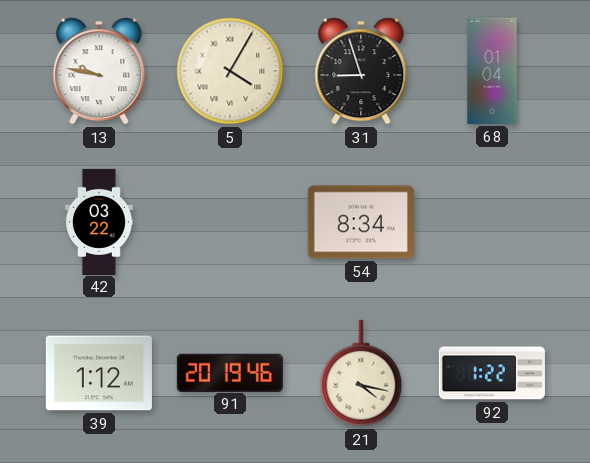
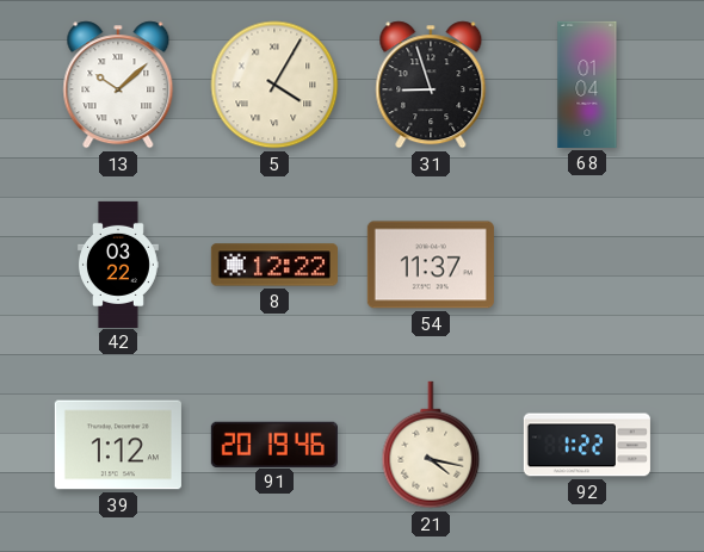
13: 9:47 -> 10:08 (118, 85)
8: none -> 12:22 (274, 265)
54: 8:34 -> 11:37 (431, 265)
